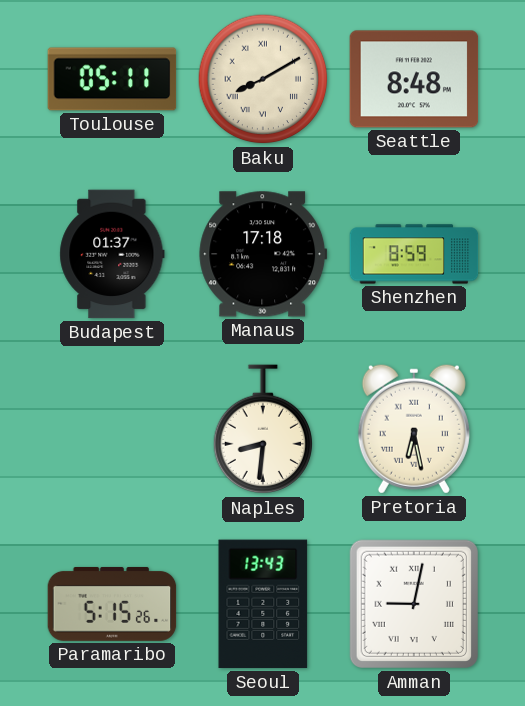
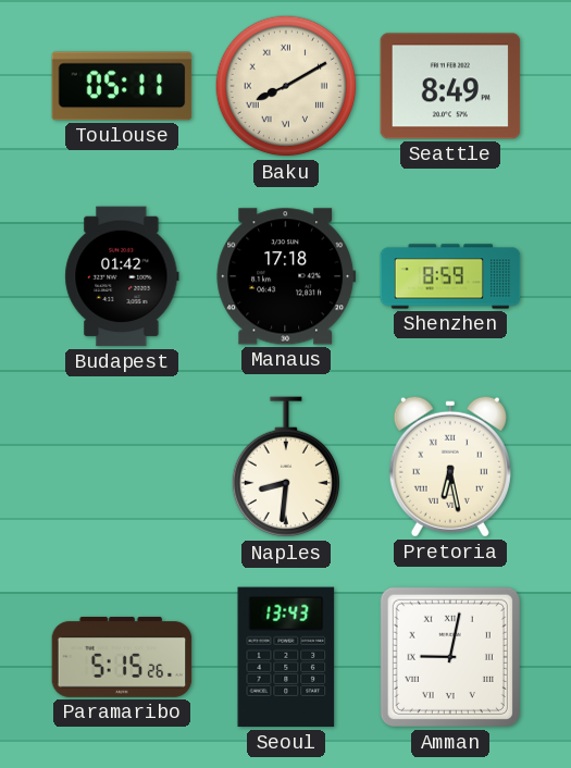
Seattle: 8:48 -> 8:49 (450, 86)
Budapest: 01:37 -> 01:42 (122, 276)
